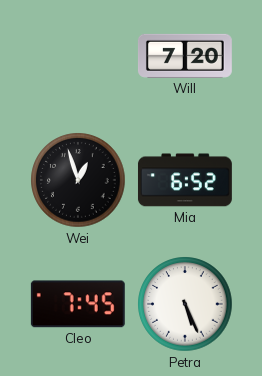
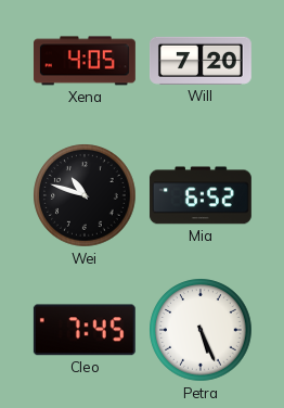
Xena: none -> 4:05 (85, 61)
Wei: 12:57 -> 10:48 (85, 195)
